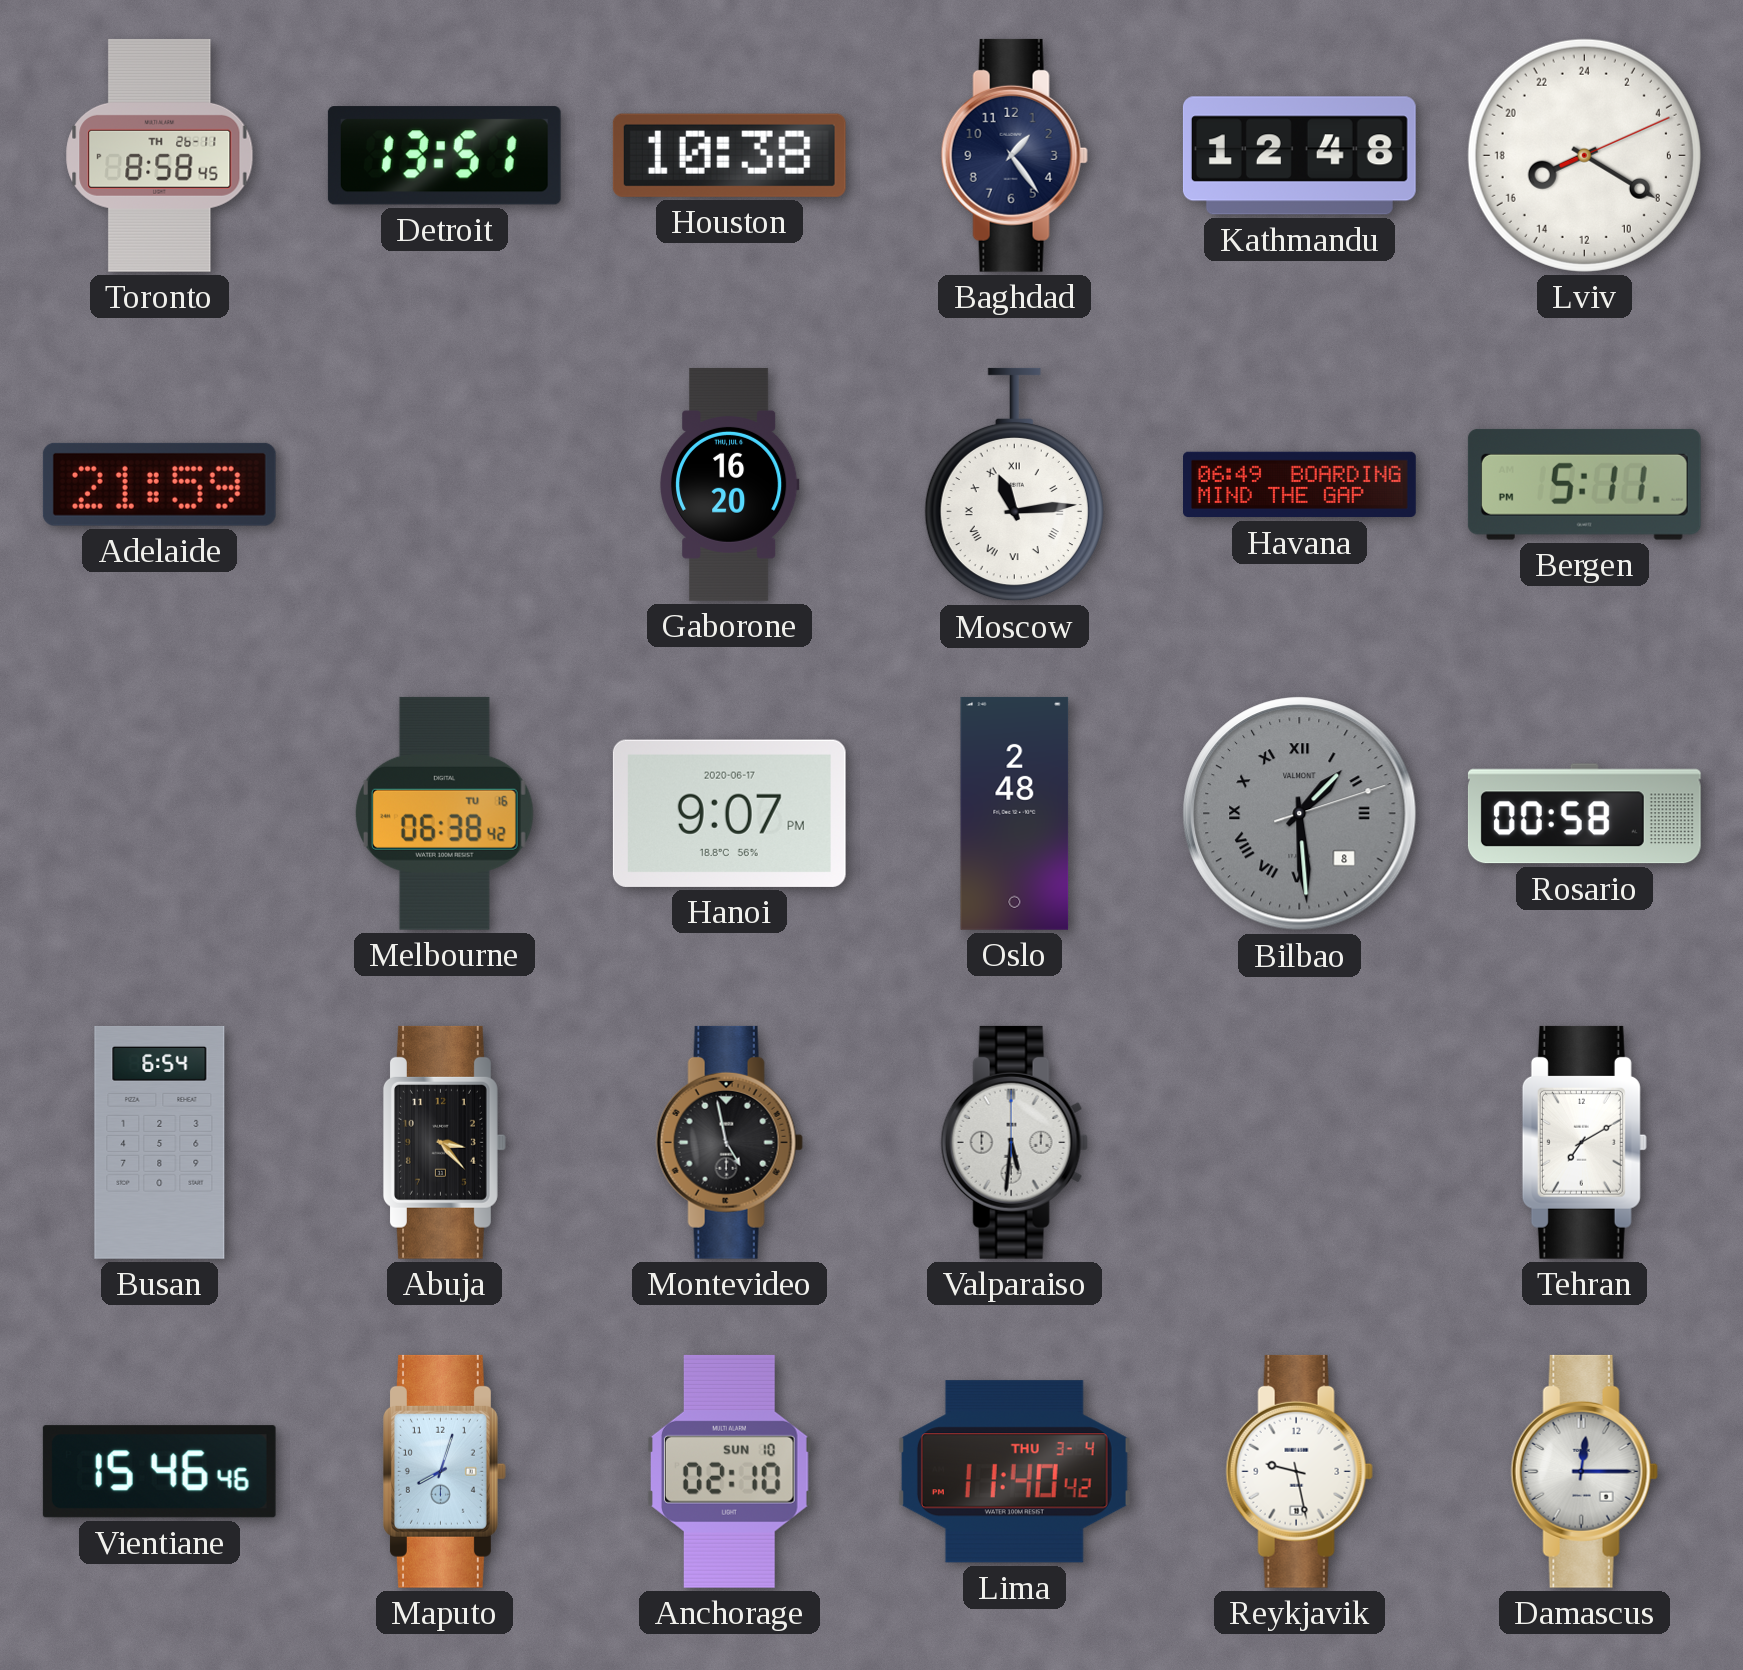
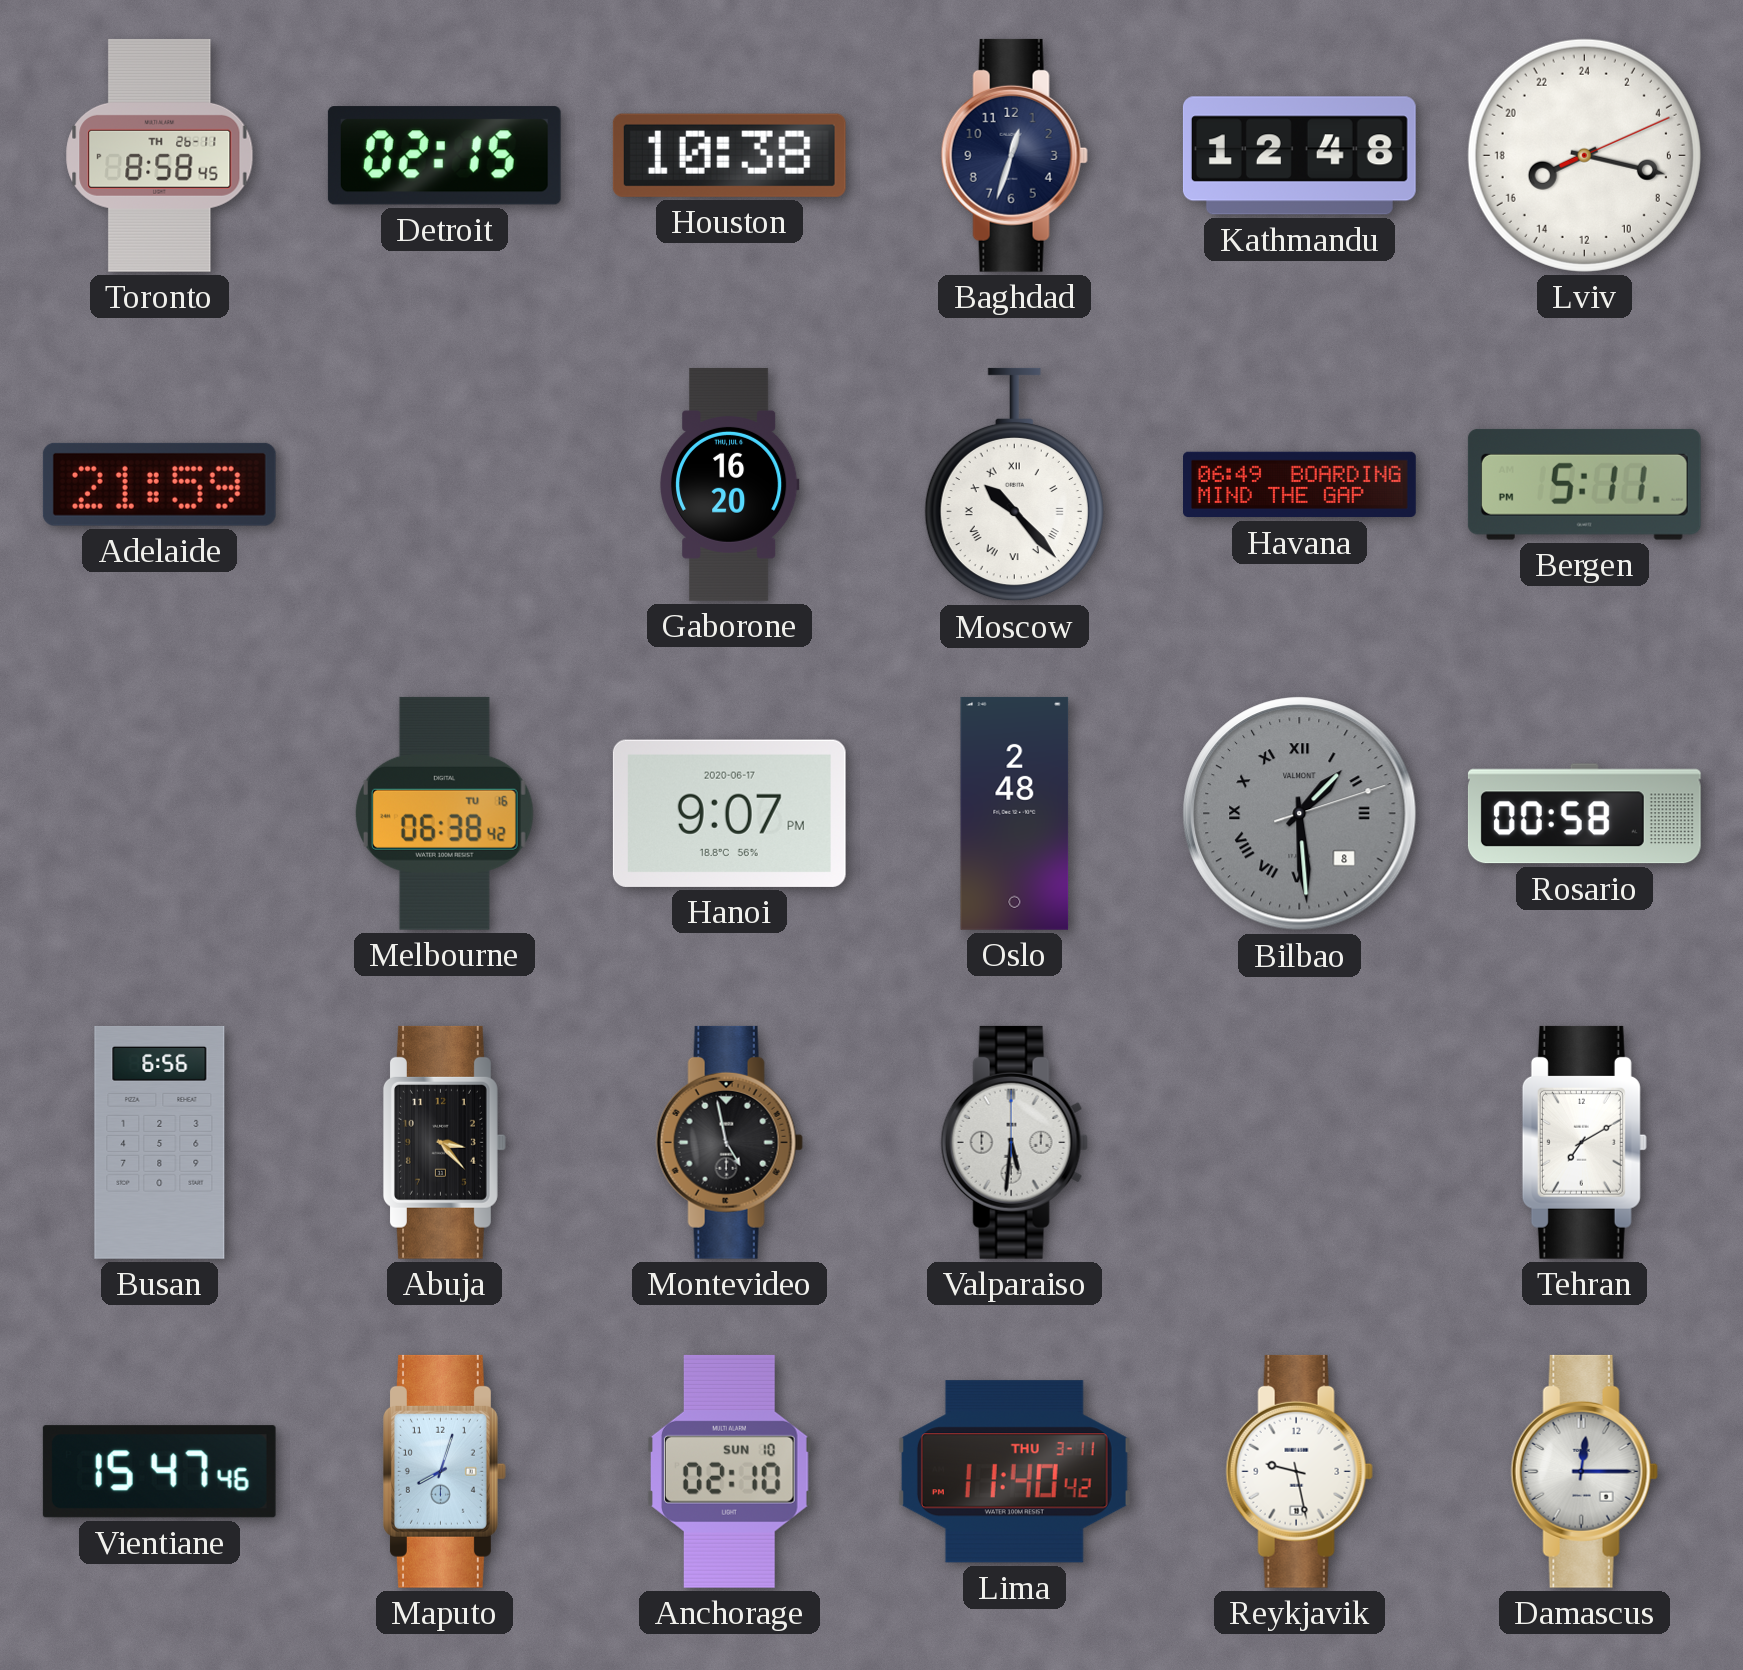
Detroit: 13:51 -> 02:15 (444, 156)
Baghdad: 1:24 -> 12:33 (1014, 155)
Lviv: 16:20 -> 16:17 (1584, 155)
Moscow: 11:14 -> 10:23 (1014, 485)
Busan: 6:54 -> 6:56 (160, 1142)
Vientiane: 15:46 -> 15:47 (159, 1472)
Lima date: THU 3-4 -> THU 3-11 (1014, 1472)
